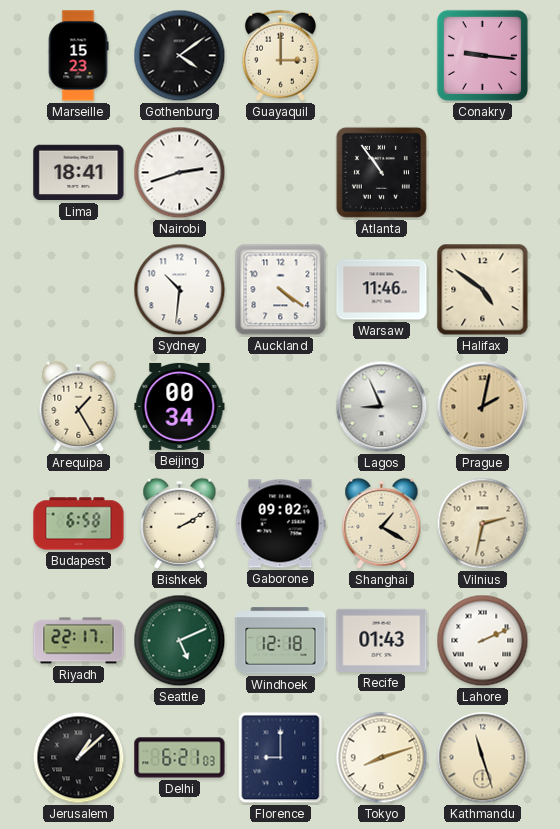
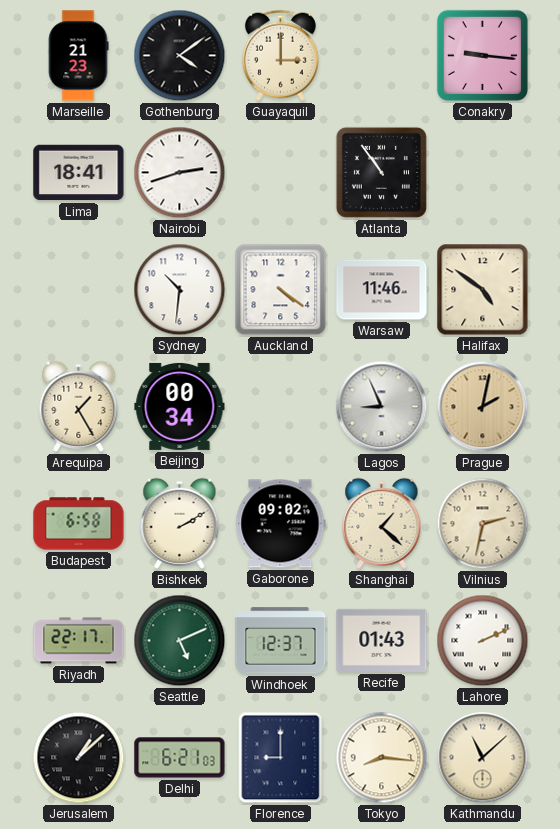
Marseille: 15:23 -> 21:23 (78, 56)
Shanghai: 1:20 -> 1:22 (382, 523)
Windhoek: 12:18 -> 12:37 (281, 641)
Tokyo: 8:12 -> 8:16 (382, 758)
Kathmandu: 11:27 -> 11:08 (483, 758)
